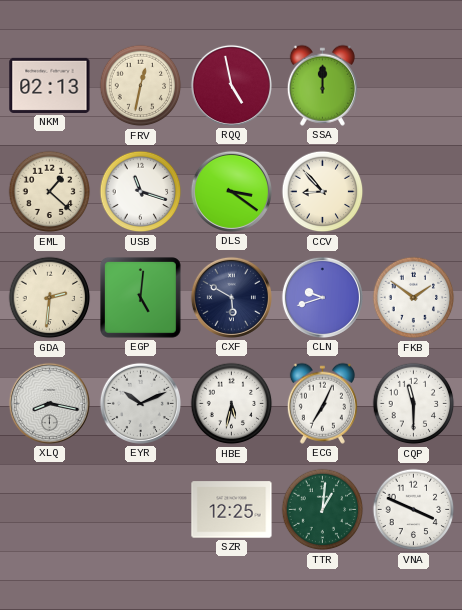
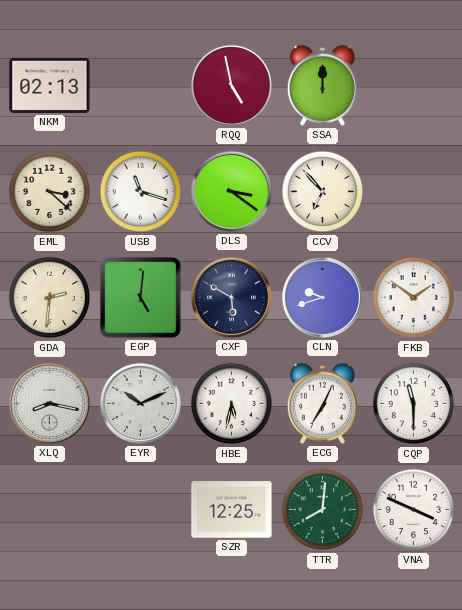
FRV: 12:32 -> none (141, 86)
EML: 1:22 -> 3:22 (50, 192)
CCV: 8:53 -> 6:53 (323, 192)
TTR: 1:01 -> 8:01 (323, 510)
